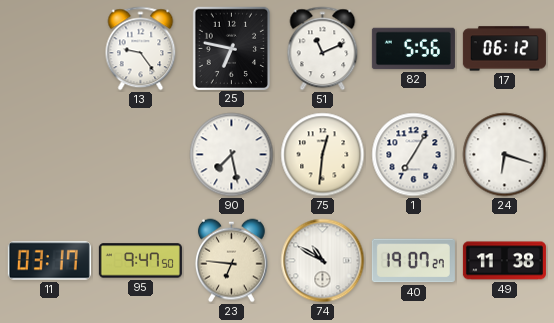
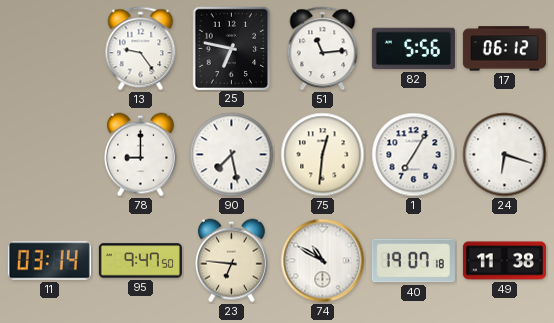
51: 11:11 -> 11:14 (323, 49)
78: none -> 9:00 (140, 155)
11: 03:17 -> 03:14 (49, 261)
40: 19:07:27 -> 19:07:18 (413, 261)
